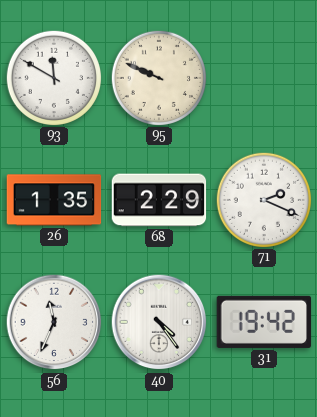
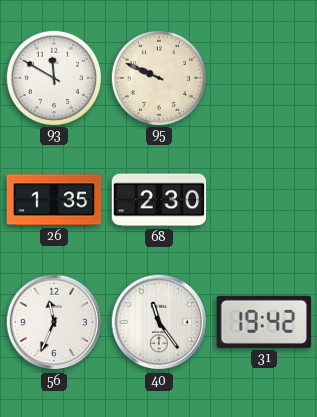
68: 2:29 -> 2:30 (159, 200)
71: 2:19 -> none (263, 199)
40: 4:24 -> 11:24 (159, 322)
